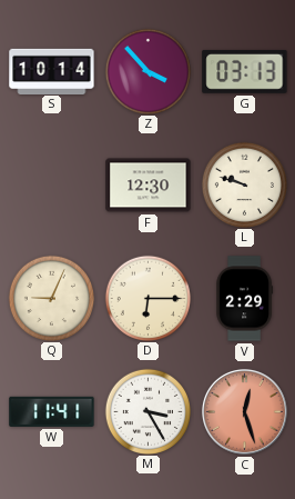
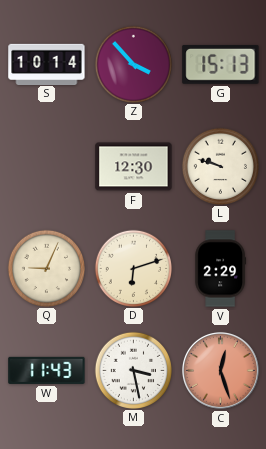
G: 03:13 -> 15:13 (221, 64)
D: 6:15 -> 6:12 (133, 268)
W: 11:41 -> 11:43 (47, 370)
M: 3:25 -> 3:28 (133, 370)
